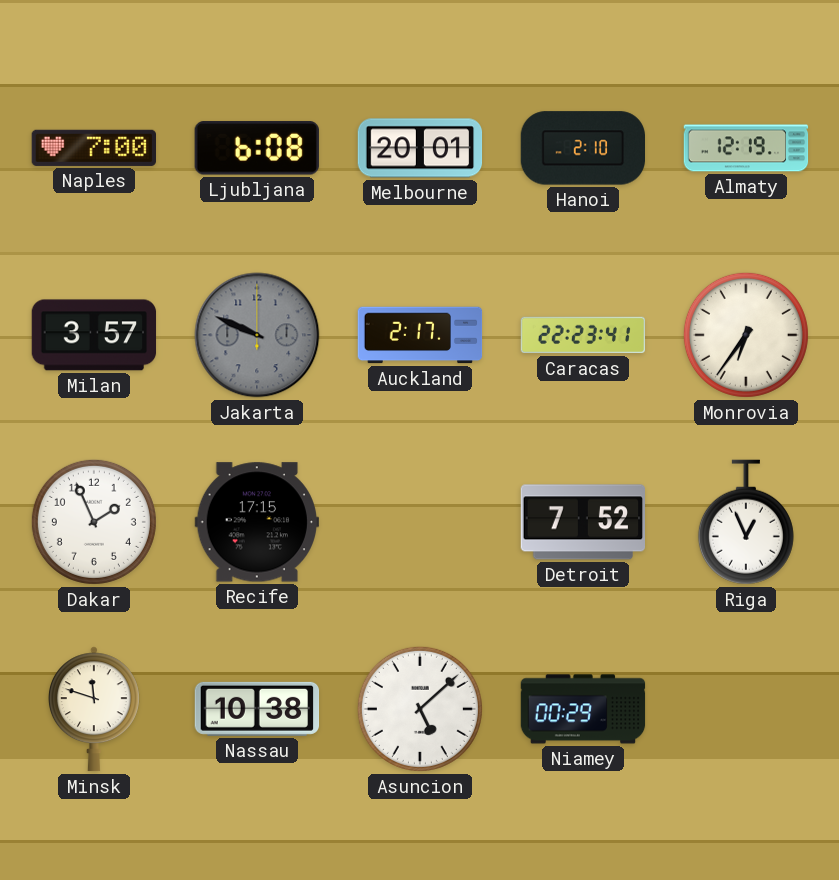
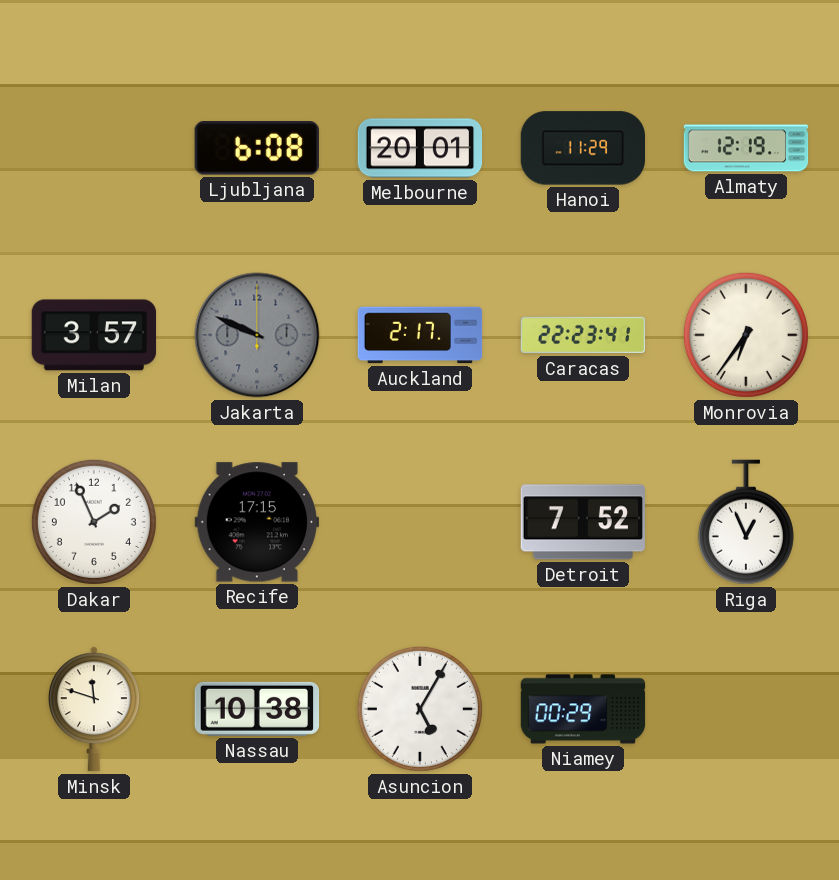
Naples: 7:00 -> none (93, 148)
Hanoi: 2:10 -> 11:29 (582, 148)
Asuncion: 5:08 -> 5:05 (420, 709)
